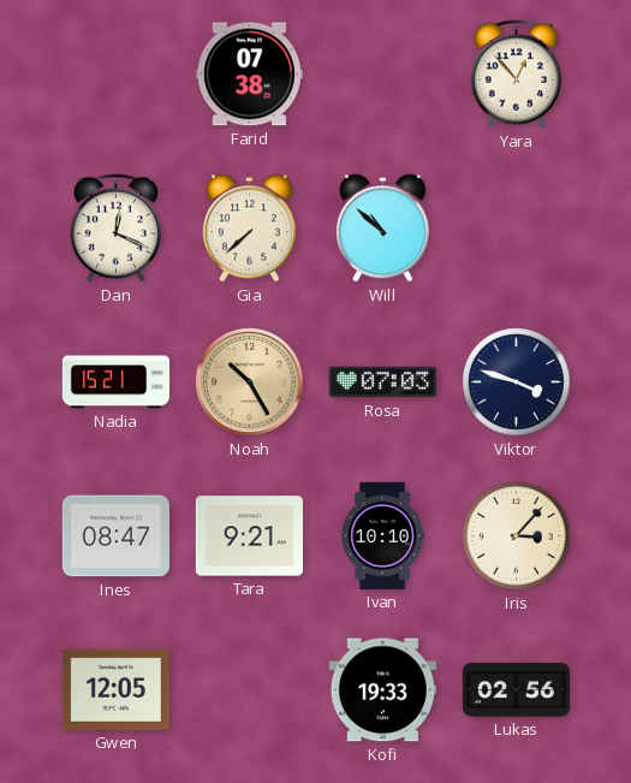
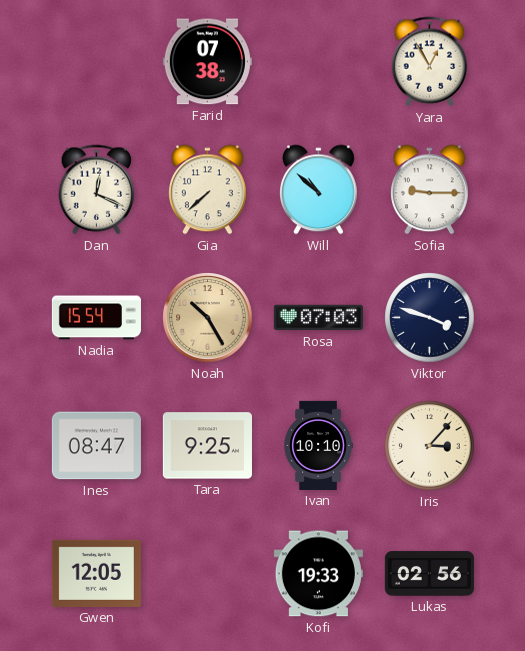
Yara: 12:53 -> 12:55 (430, 62)
Sofia: none -> 9:15 (430, 190)
Nadia: 15:21 -> 15:54 (96, 318)
Tara: 9:21 -> 9:25 (207, 446)
